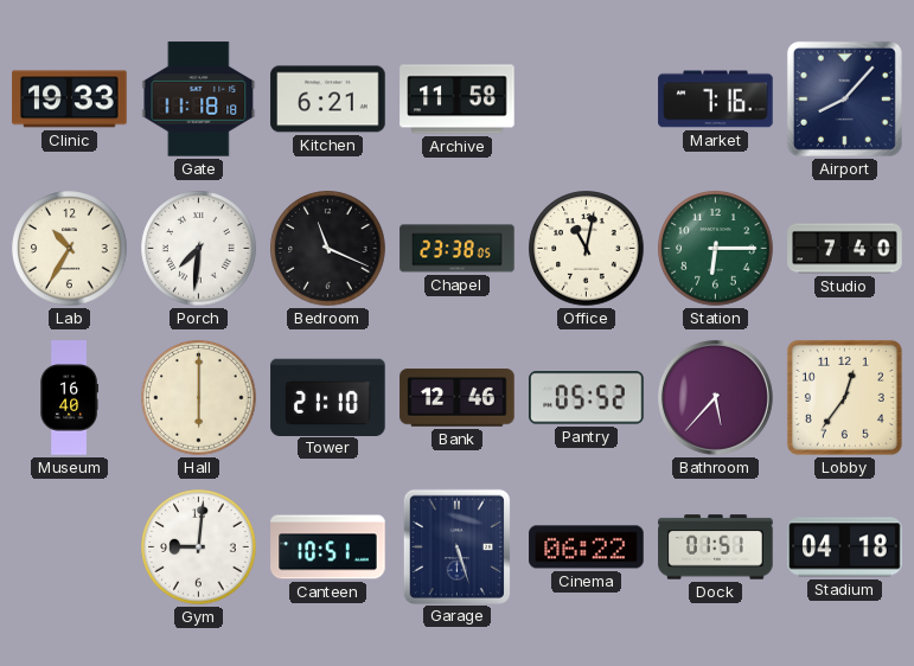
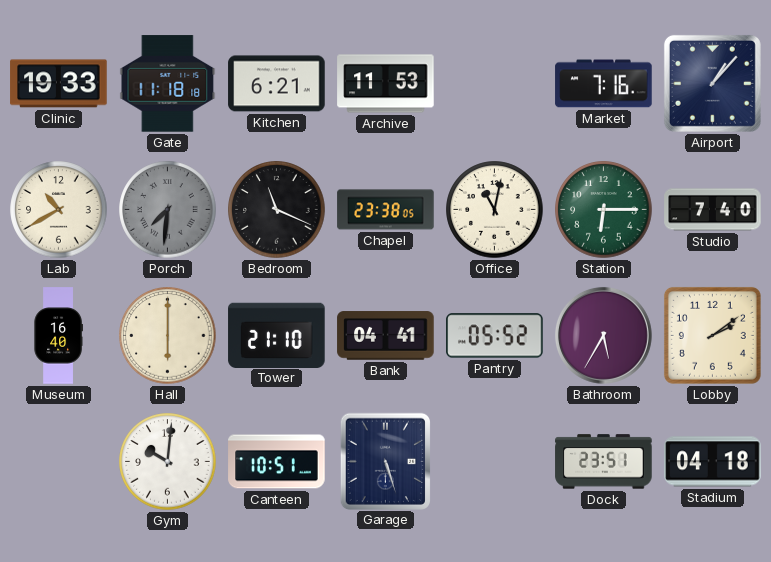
Archive: 11:58 -> 11:53 (386, 84)
Airport: 8:07 -> 1:07 (712, 83)
Lab: 10:35 -> 10:40 (59, 210)
Porch dial: white -> grey (168, 210)
Bank: 12:46 -> 04:41 (386, 336)
Bathroom: 5:37 -> 5:35 (603, 335)
Lobby: 12:36 -> 2:09 (712, 335)
Gym: 9:01 -> 10:01 (168, 462)
Cinema: 06:22 -> none (587, 547)
Dock: 01:51 -> 23:51 (604, 462)
